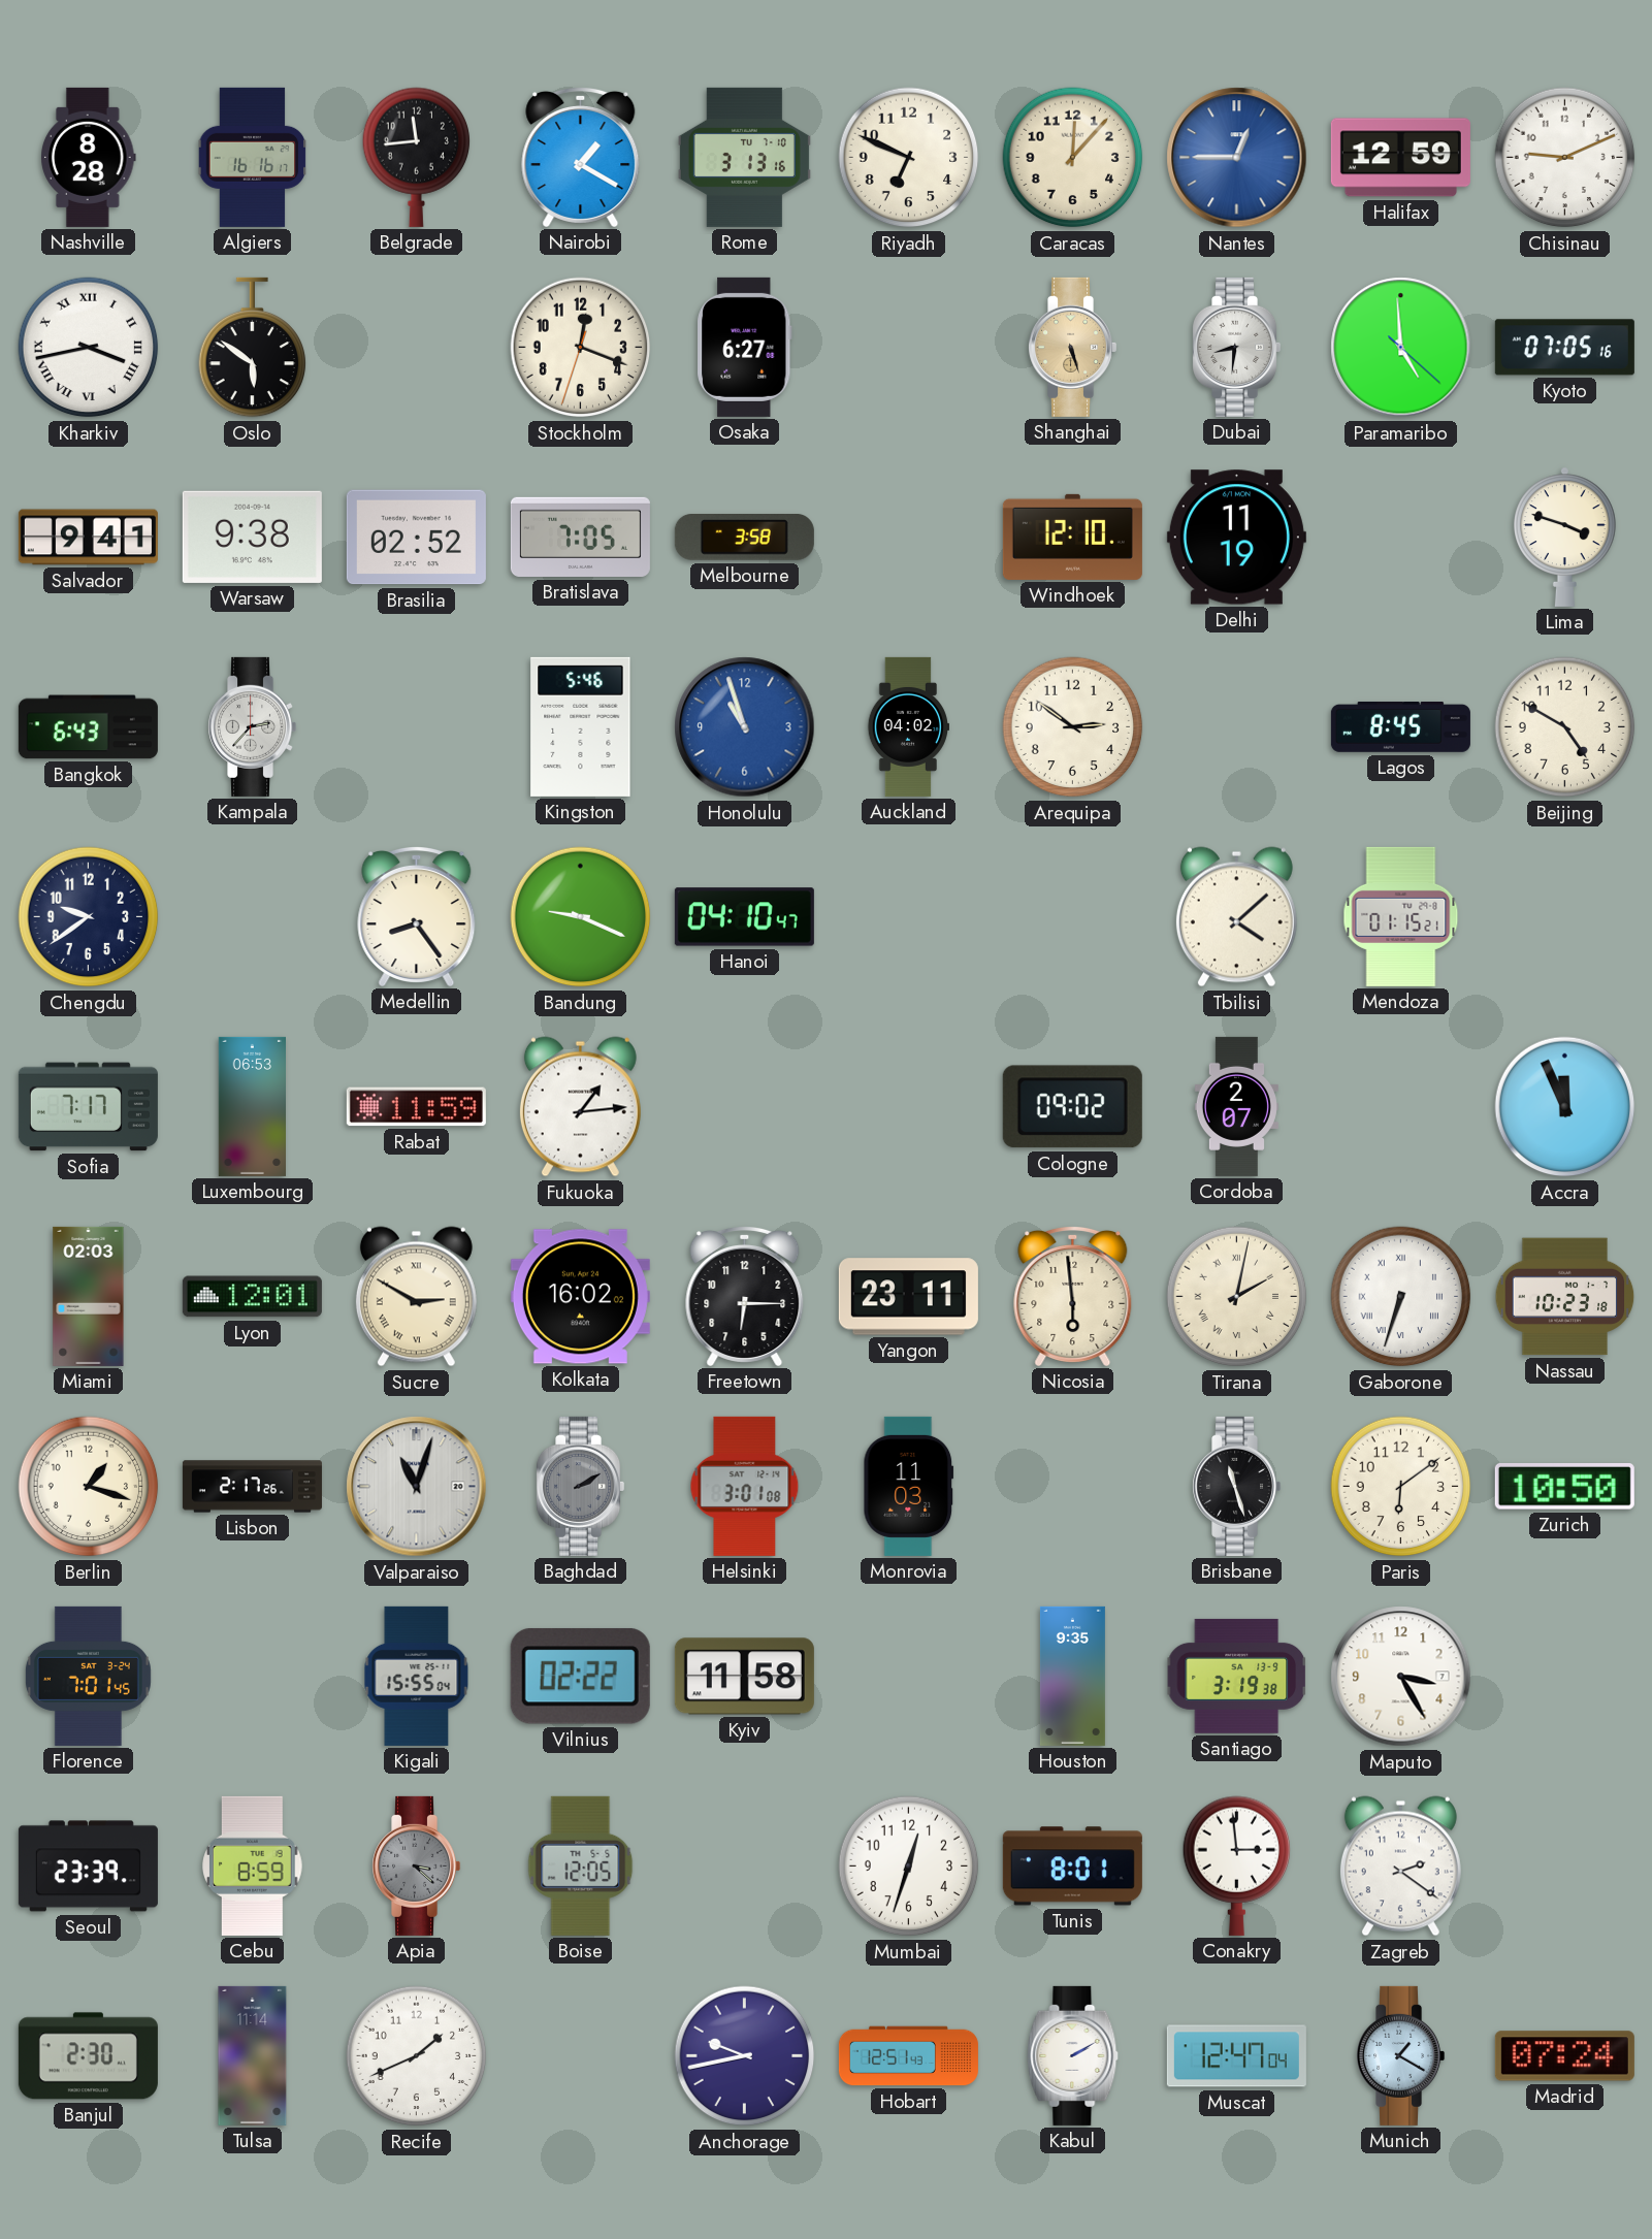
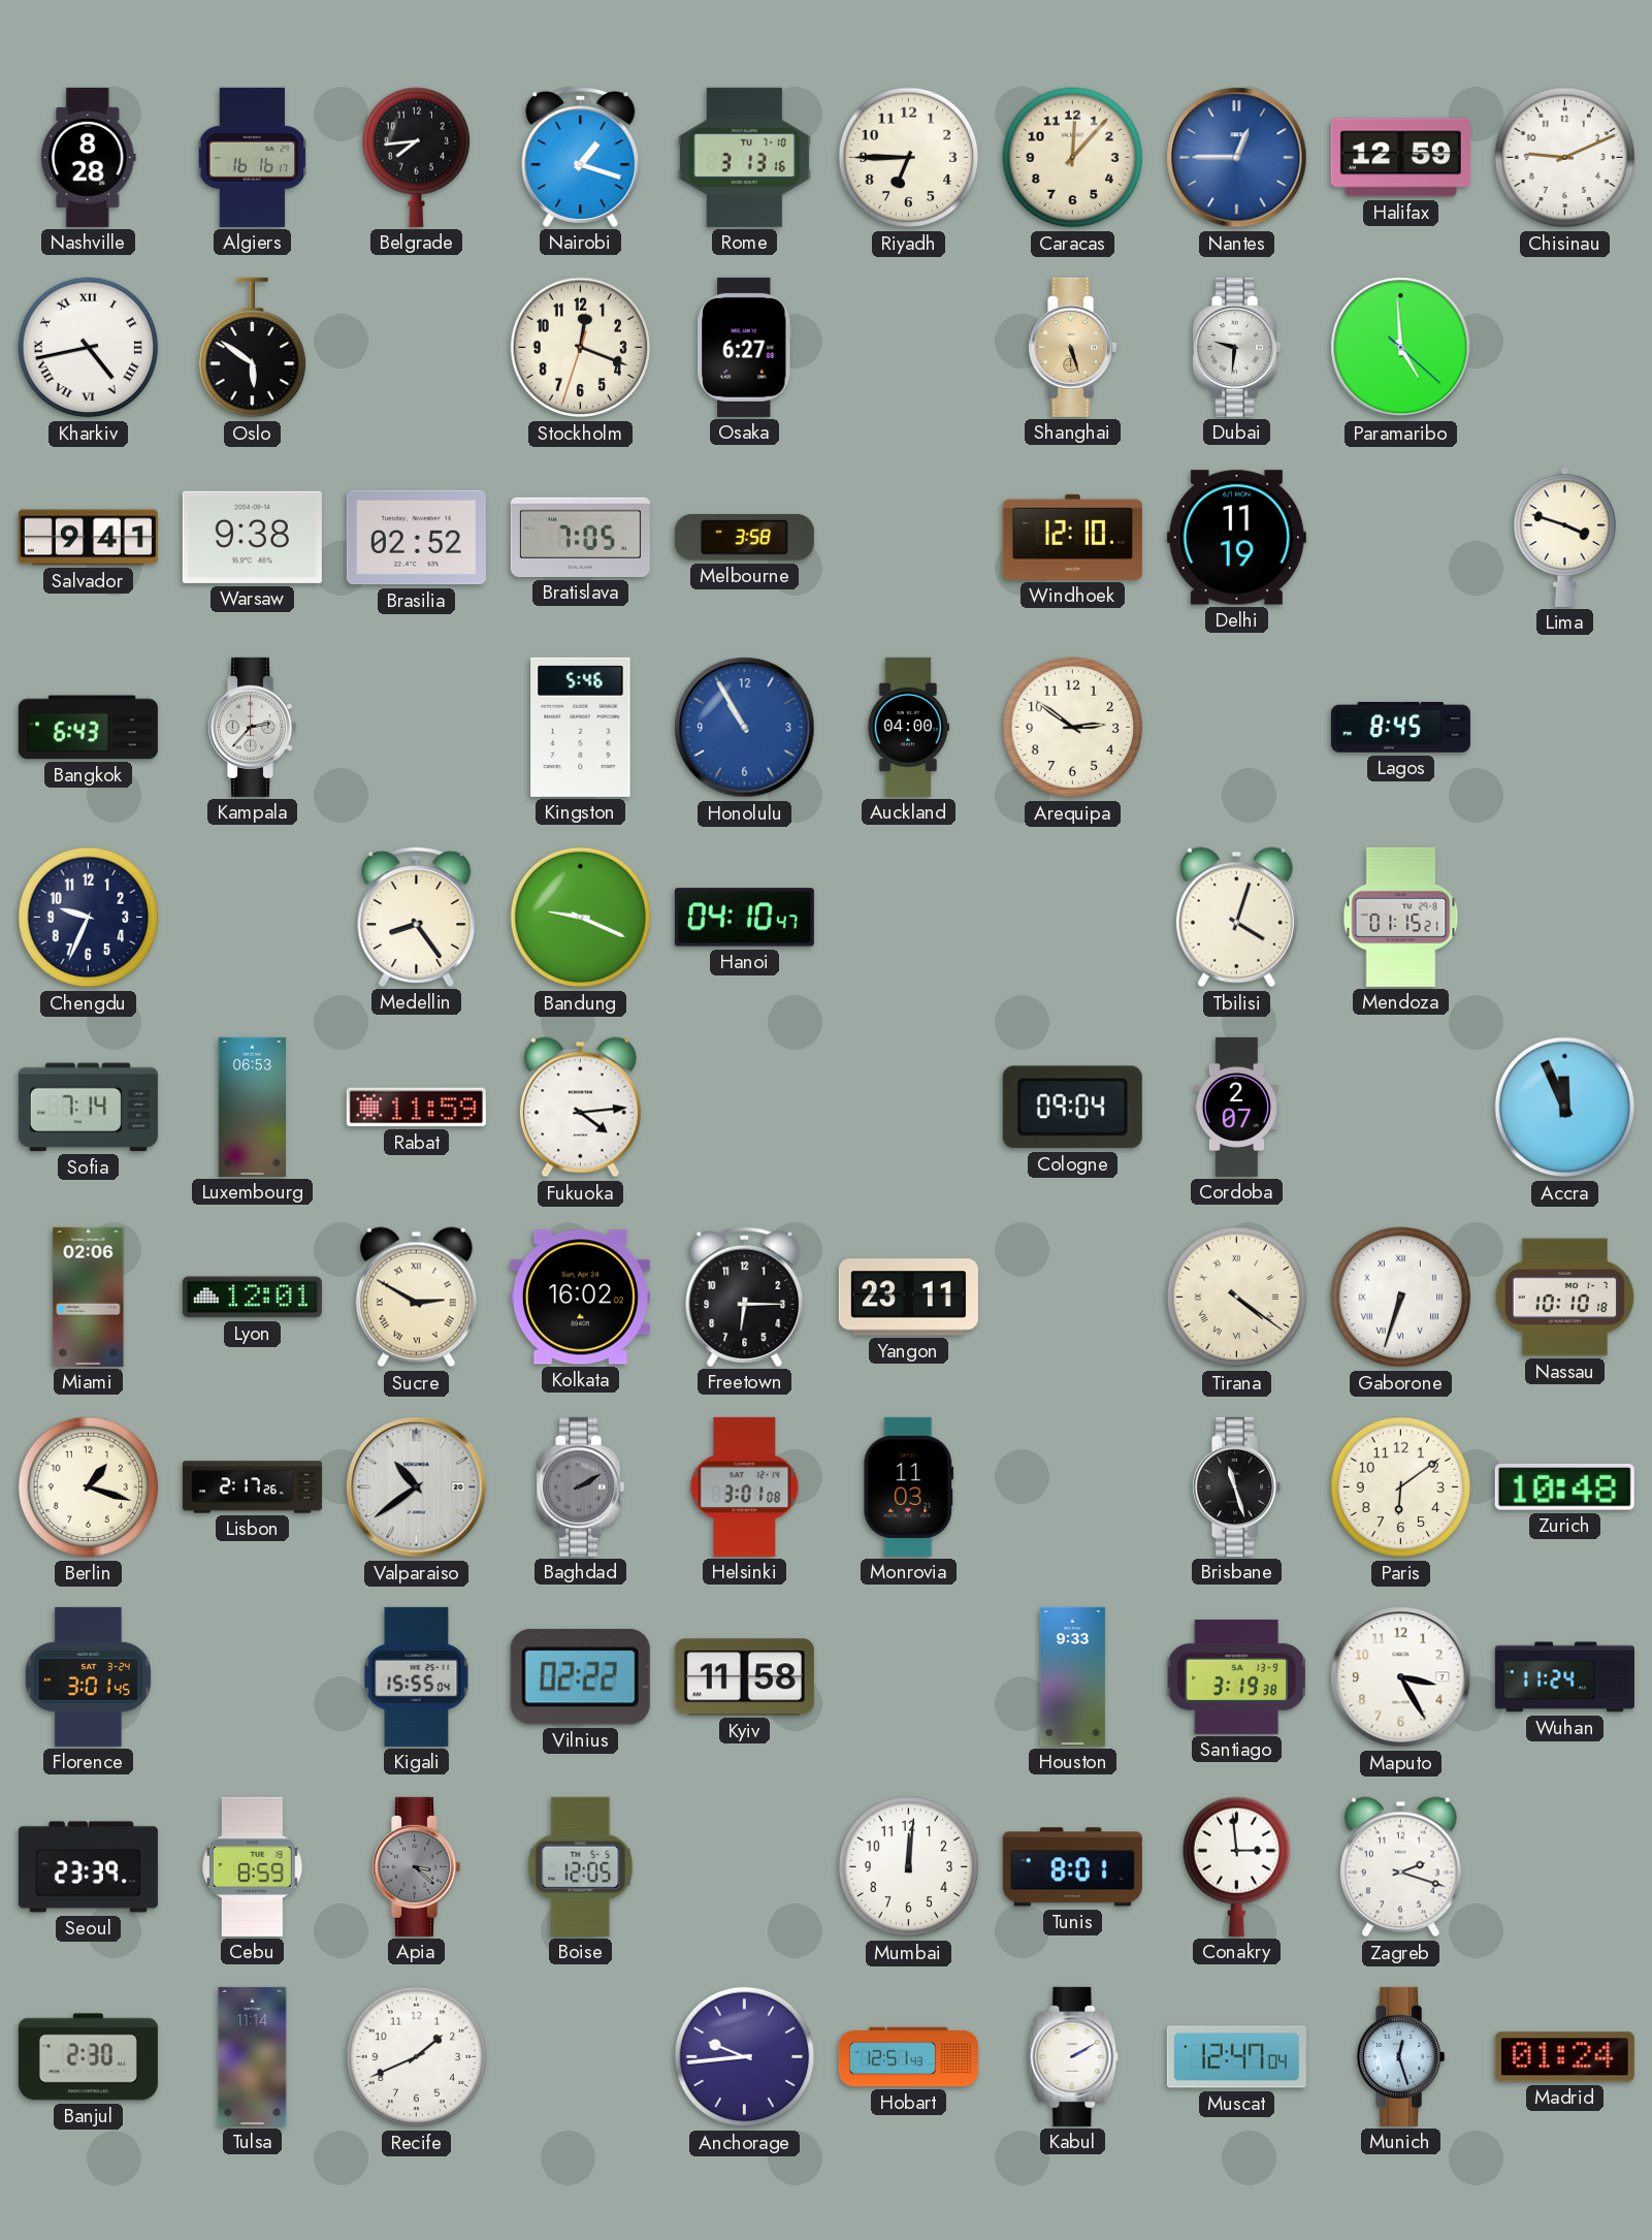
Belgrade: 11:44 -> 7:44 (417, 157)
Nairobi: 1:20 -> 1:18 (581, 157)
Riyadh: 6:49 -> 6:45 (909, 158)
Kharkiv: 3:43 -> 4:43 (89, 348)
Dubai: 8:31 -> 9:31 (1237, 347)
Kyoto: 07:05 -> none (1564, 348)
Honolulu: 10:57 -> 10:55 (745, 728)
Auckland: 04:02 -> 04:00 (908, 727)
Beijing: 4:50 -> none (1565, 727)
Chengdu: 9:39 -> 9:34 (89, 918)
Tbilisi: 4:08 -> 4:03 (1236, 918)
Sofia: 7:17 -> 7:14 (88, 1108)
Fukuoka: 1:14 -> 4:14 (580, 1108)
Cologne: 09:02 -> 09:04 (1072, 1108)
Miami: 02:03 -> 02:06 (89, 1297)
Nicosia: 5:59 -> none (1073, 1296)
Tirana: 2:02 -> 4:21 (1237, 1298)
Nassau: 10:23 -> 10:10 (1565, 1298)
Valparaiso: 11:03 -> 10:39 (417, 1487)
Zurich: 10:50 -> 10:48 (1564, 1487)
Florence: 7:01 -> 3:01 (88, 1676)
Houston: 9:35 -> 9:33 (1072, 1676)
Wuhan: none -> 11:24 (1564, 1677)
Mumbai: 12:33 -> 12:01 (909, 1867)
Zagreb: 2:21 -> 2:18 (1400, 1867)
Anchorage: 9:43 -> 9:44 (745, 2057)
Munich: 1:20 -> 12:27 (1401, 2056)
Madrid: 07:24 -> 01:24 (1564, 2057)
